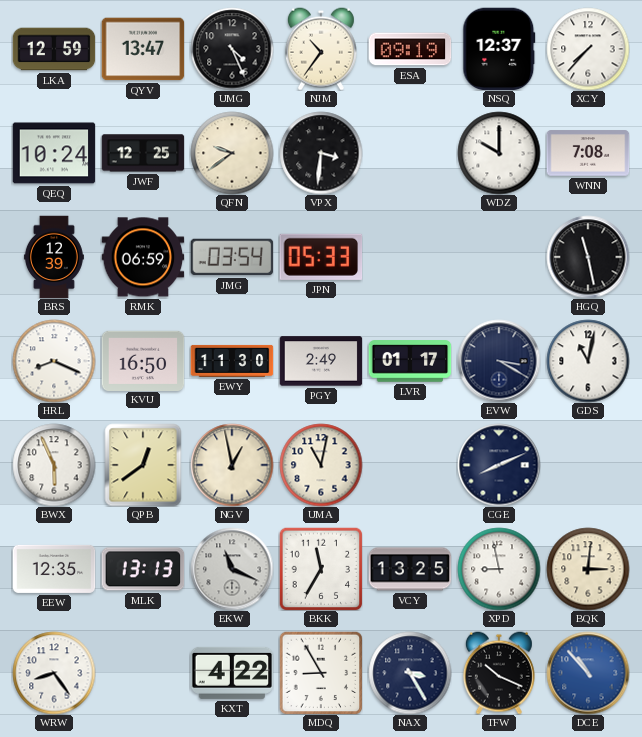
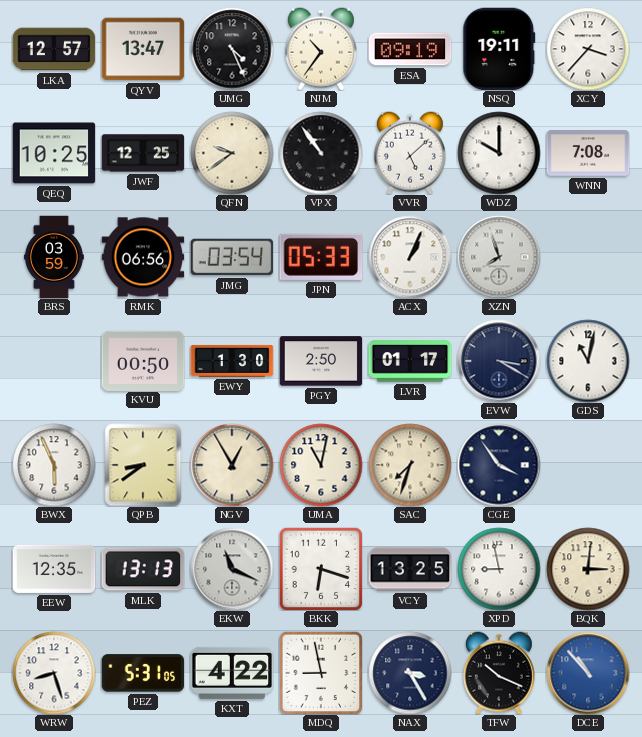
LKA: 12:59 -> 12:57 (54, 49)
NSQ: 12:37 -> 19:11 (499, 49)
XCY: 7:37 -> 3:37 (588, 49)
QEQ: 10:24 -> 10:25 (54, 153)
VPX: 3:31 -> 10:54 (321, 153)
VVR: none -> 5:08 (410, 153)
BRS: 12:39 -> 03:59 (54, 257)
RMK: 06:59 -> 06:56 (143, 257)
ACX: none -> 1:04 (410, 257)
XZN: none -> 7:57 (499, 257)
HGQ: 11:28 -> none (588, 257)
HRL: 8:19 -> none (54, 361)
KVU: 16:50 -> 00:50 (143, 360)
EWY: 11:30 -> 1:30 (232, 361)
PGY: 2:49 -> 2:50 (321, 361)
QPB: 12:39 -> 8:39 (143, 465)
NGV: 12:58 -> 12:55 (232, 465)
SAC: none -> 7:33 (410, 465)
CGE: 8:11 -> 3:54 (499, 465)
BKK: 11:35 -> 6:18 (321, 569)
WRW: 8:24 -> 8:27 (54, 673)
PEZ: none -> 5:31 (143, 673)
MDQ: 8:55 -> 8:58 (321, 673)
